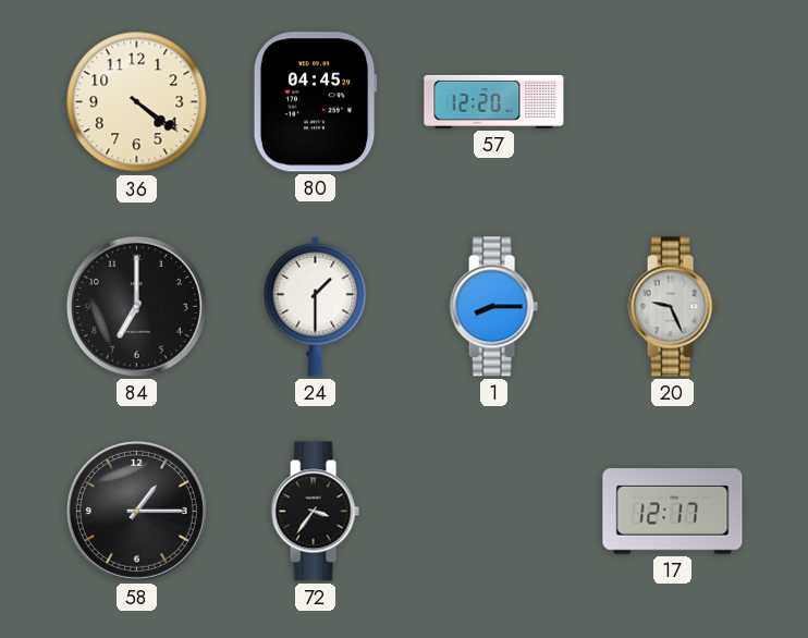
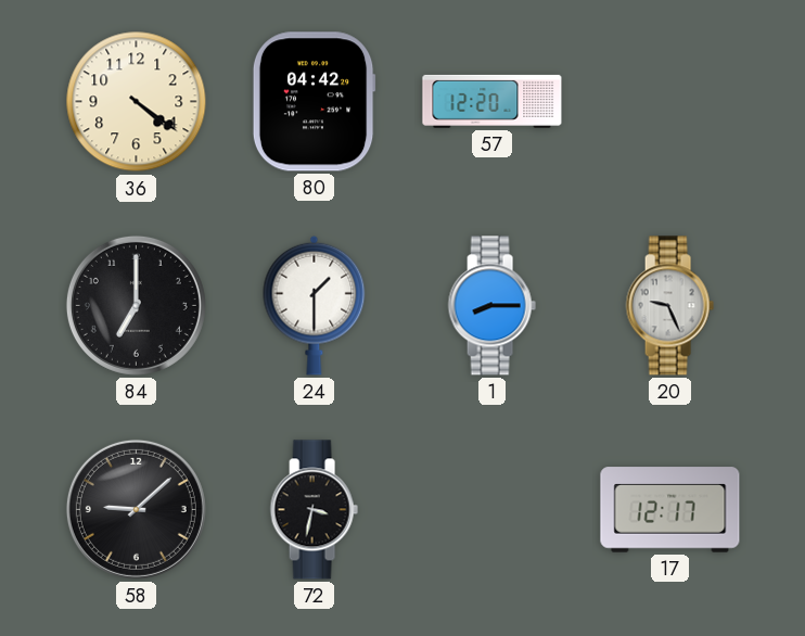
80: 04:45 -> 04:42 (314, 102)
58: 1:15 -> 9:08 (136, 509)
72: 3:36 -> 3:32 (314, 510)
